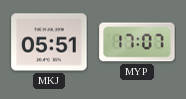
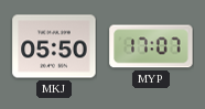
MKJ: 05:51 -> 05:50 (54, 46)
